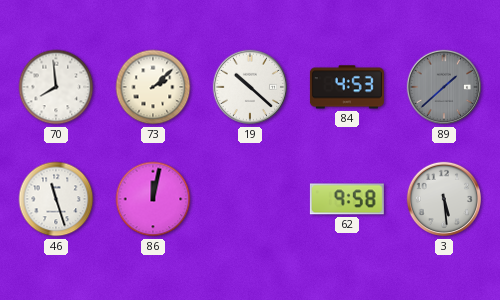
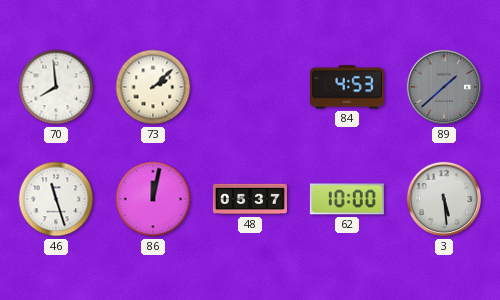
19: 10:22 -> none (250, 87)
48: none -> 05:37 (250, 199)
62: 9:58 -> 10:00 (347, 199)
